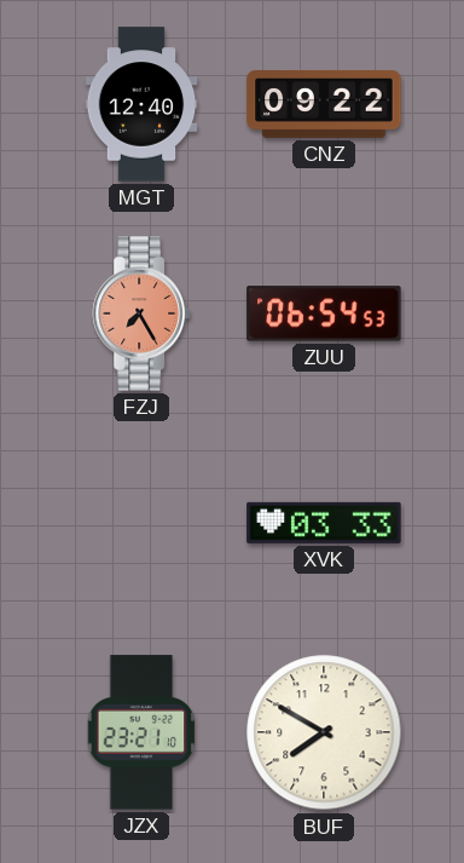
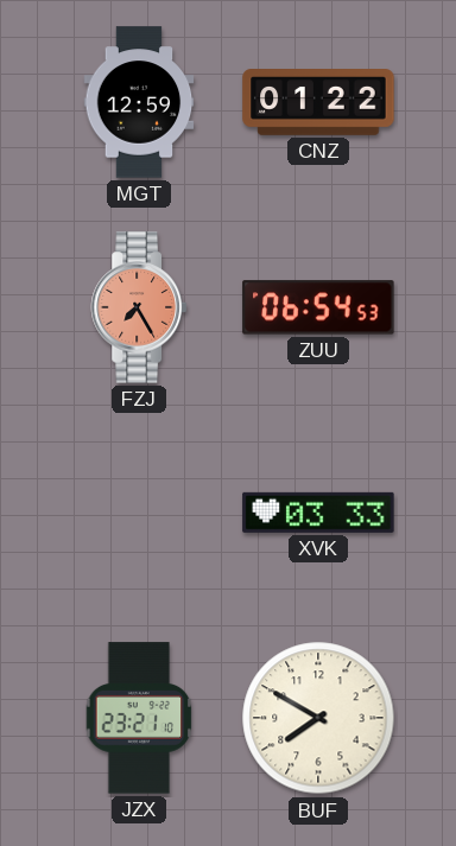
MGT: 12:40 -> 12:59 (139, 102)
CNZ: 09:22 -> 01:22 (318, 103)
